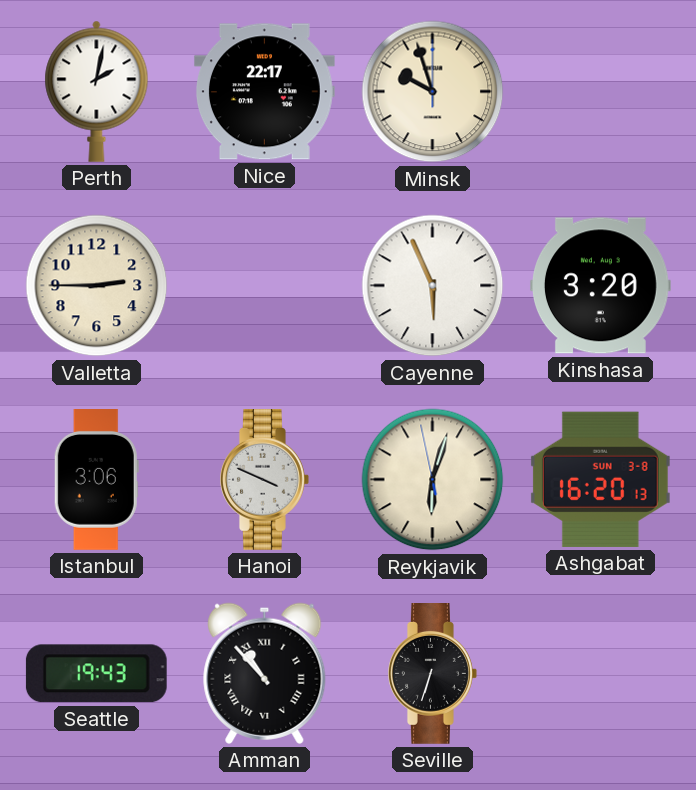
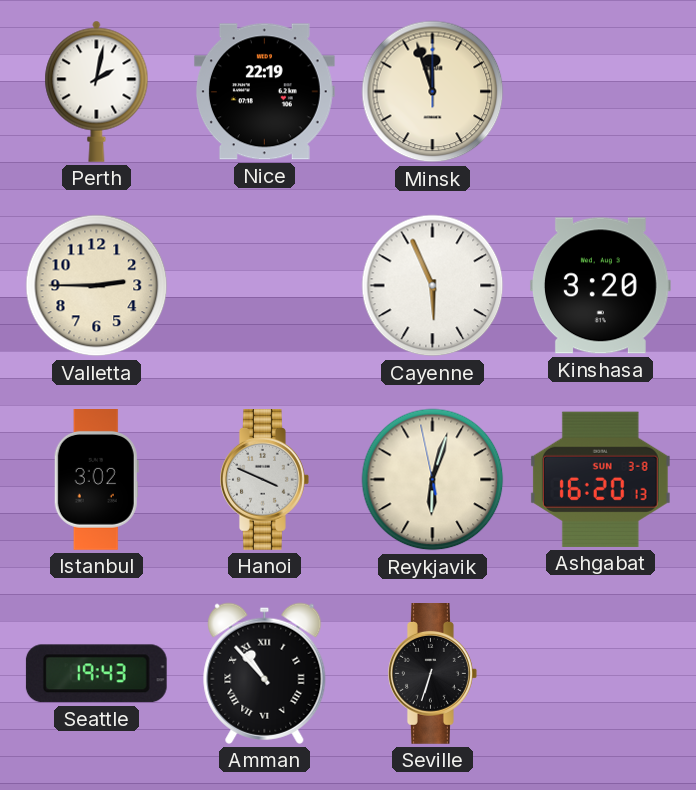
Nice: 22:17 -> 22:19 (264, 92)
Minsk: 9:57 -> 11:57 (433, 92)
Istanbul: 3:06 -> 3:02 (96, 480)
